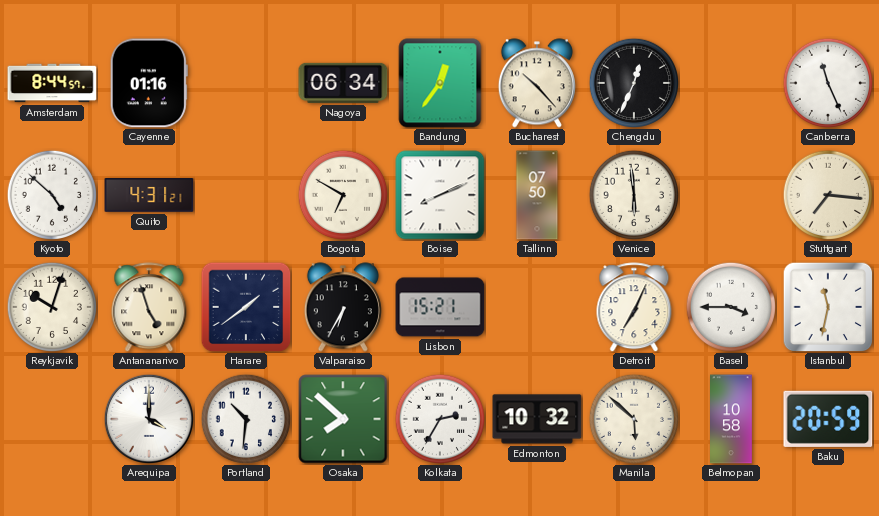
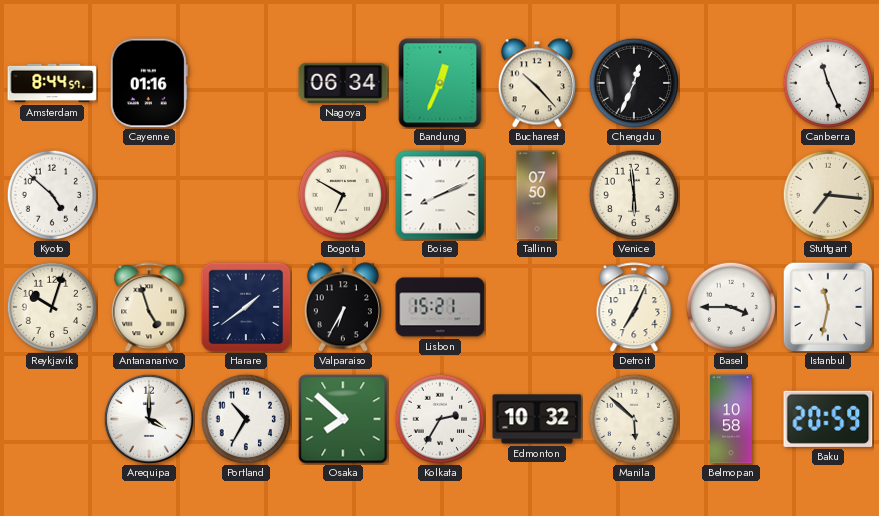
Bandung: 12:36 -> 12:34 (440, 83)
Quito: 4:31 -> none (149, 195)
Portland: 10:31 -> 10:35 (246, 419)
